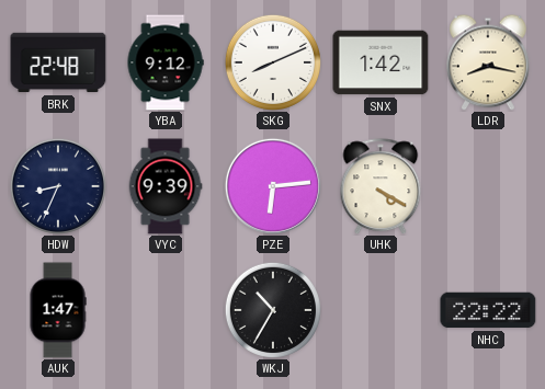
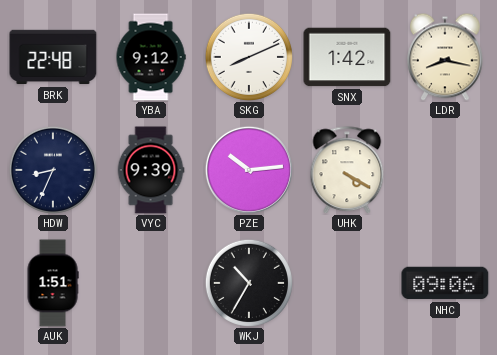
PZE: 6:14 -> 10:14 (249, 170)
AUK: 1:47 -> 1:51 (53, 283)
NHC: 22:22 -> 09:06 (445, 283)
